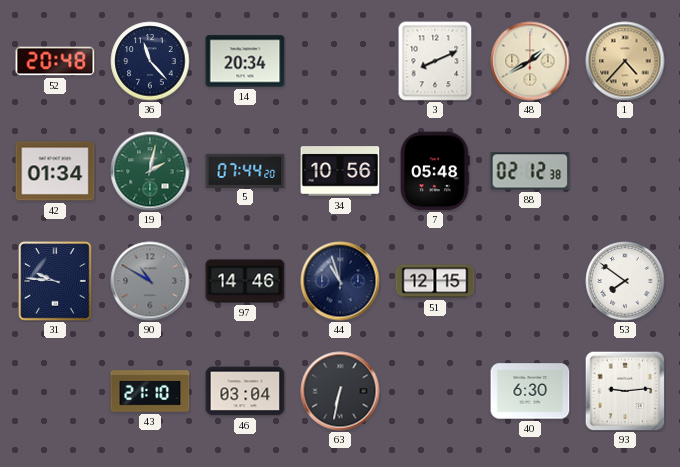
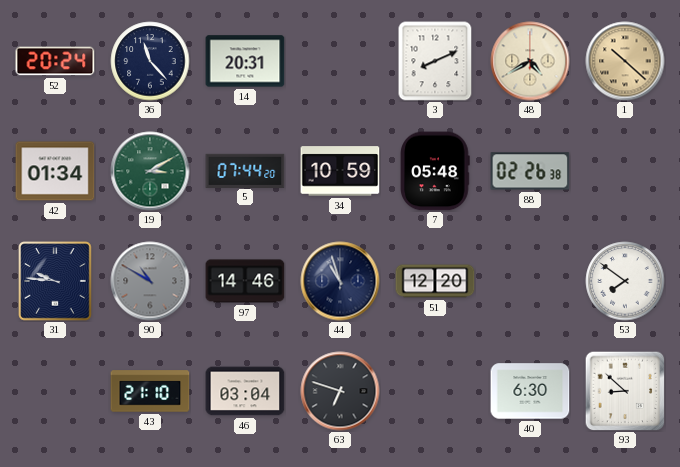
52: 20:48 -> 20:24 (55, 61)
14: 20:34 -> 20:31 (245, 61)
48: 1:40 -> 4:40 (530, 61)
1: 4:37 -> 10:22 (625, 61)
19: 2:02 -> 3:10 (150, 171)
34: 10:56 -> 10:59 (340, 171)
88: 02:12 -> 02:26 (530, 171)
51: 12:15 -> 12:20 (435, 281)
63: 6:32 -> 6:48 (340, 391)
93: 9:14 -> 8:52 (625, 391)
